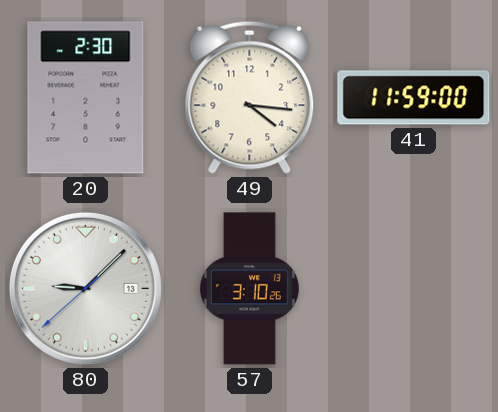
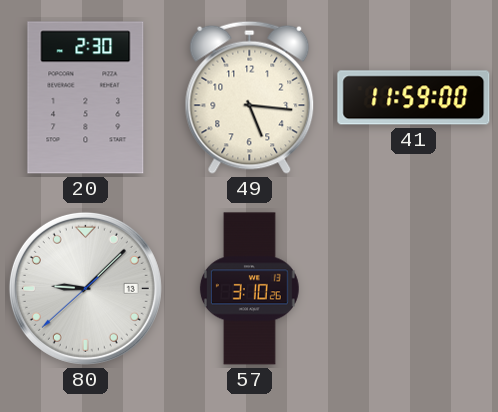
49: 4:16 -> 5:16 (250, 97)
